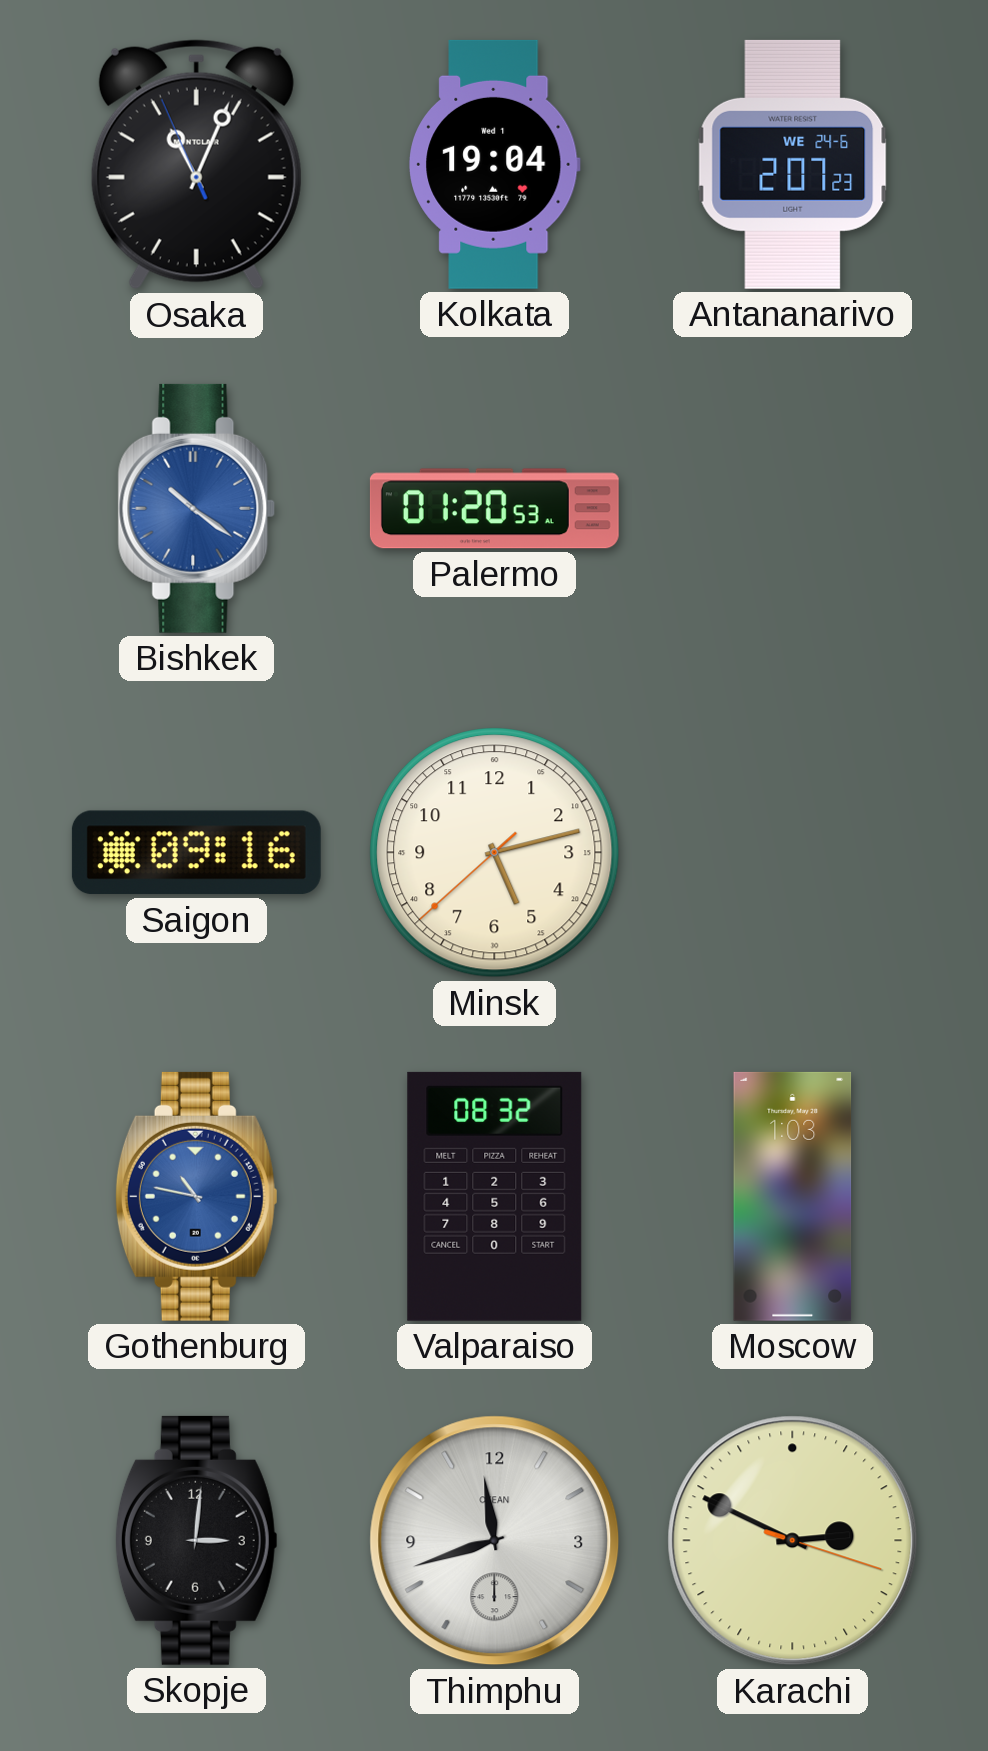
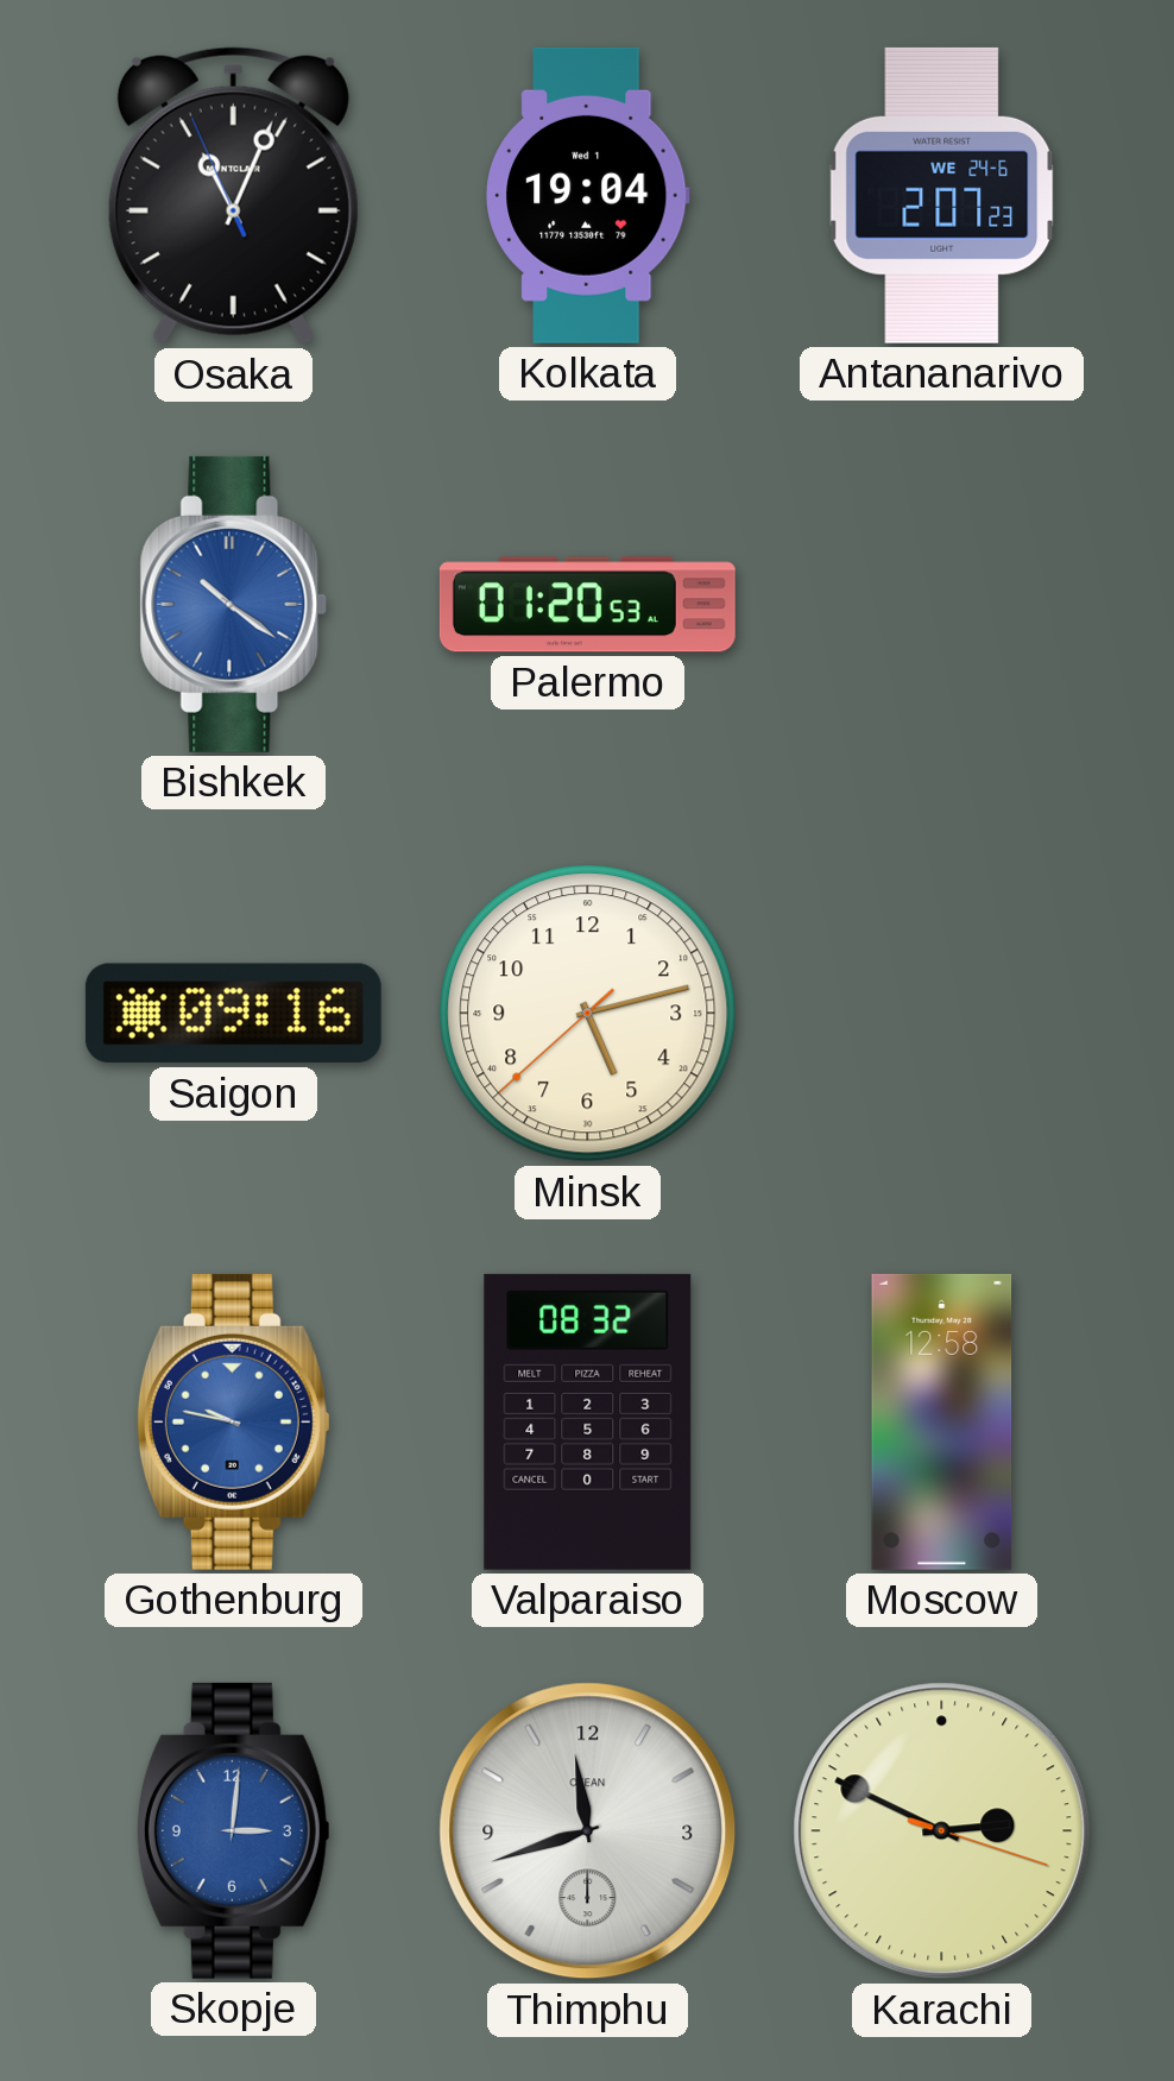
Gothenburg: 10:47 -> 9:47 (233, 1421)
Moscow: 1:03 -> 12:58 (942, 1421)
Skopje dial: black -> blue (233, 1830)
